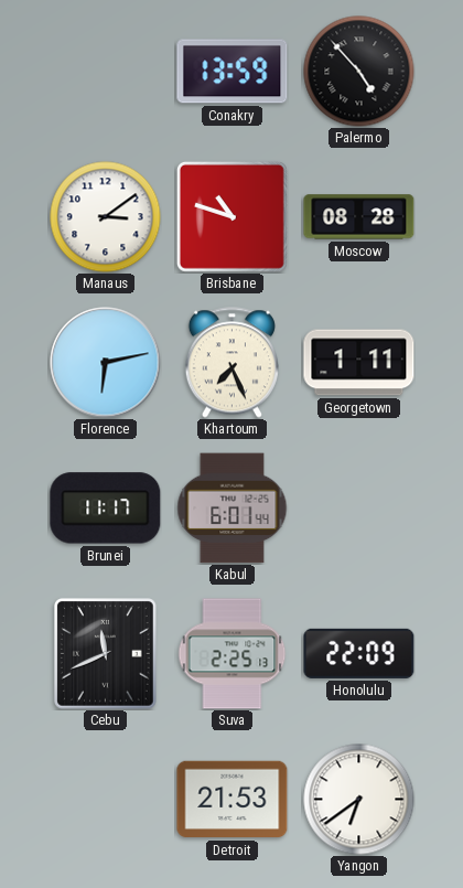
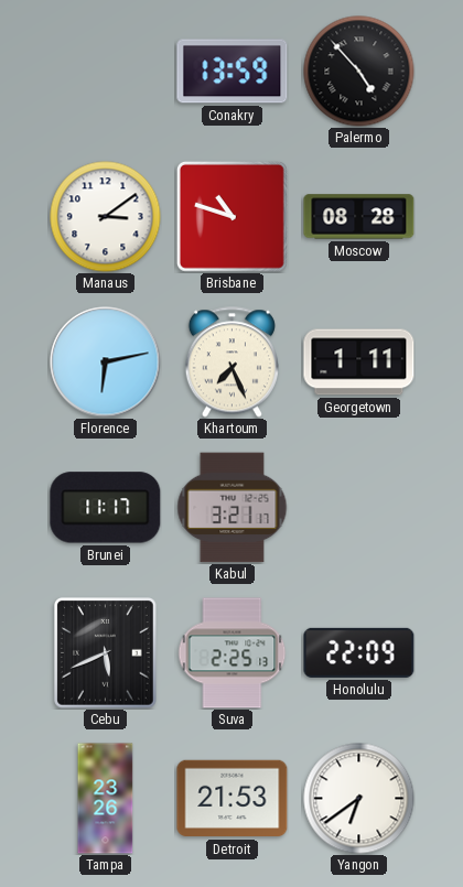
Kabul: 6:01 -> 3:21 (233, 508)
Cebu: 11:41 -> 5:41 (106, 653)
Tampa: none -> 23:26 (106, 799)
